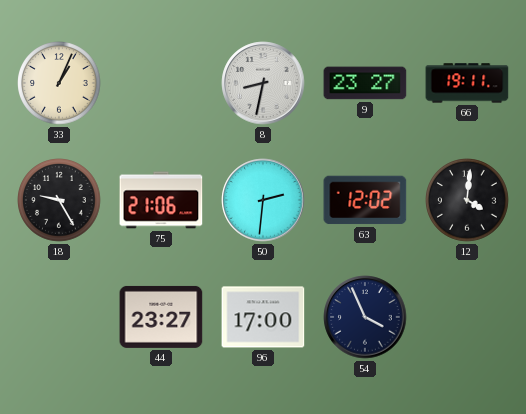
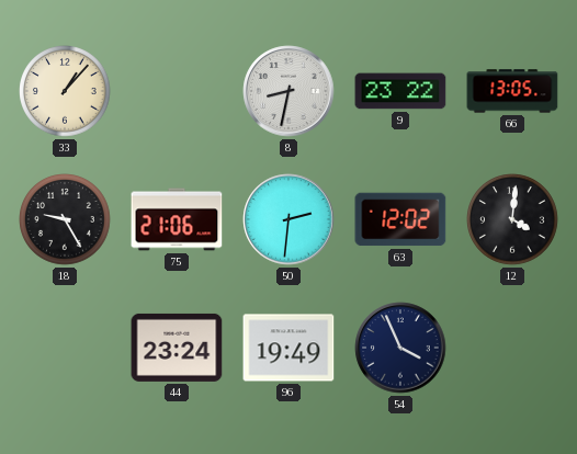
33: 1:04 -> 1:07 (65, 91)
9: 23:27 -> 23:22 (400, 91)
66: 19:11 -> 13:05 (512, 91)
44: 23:27 -> 23:24 (177, 348)
96: 17:00 -> 19:49 (288, 348)
